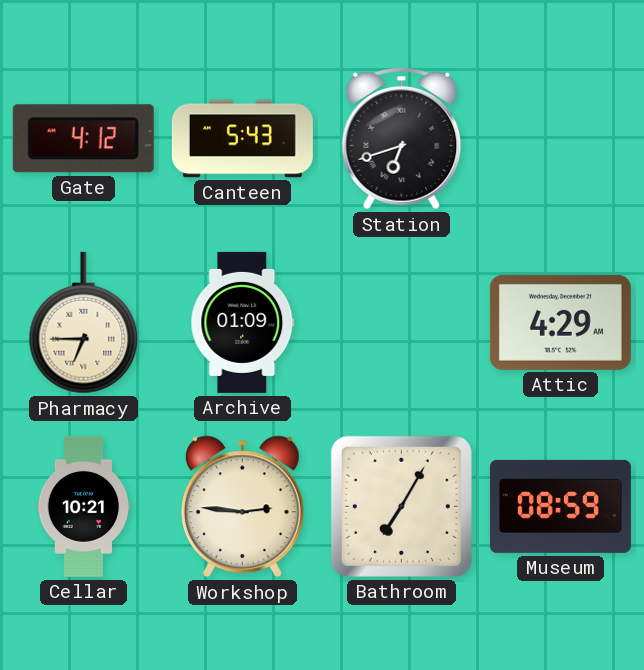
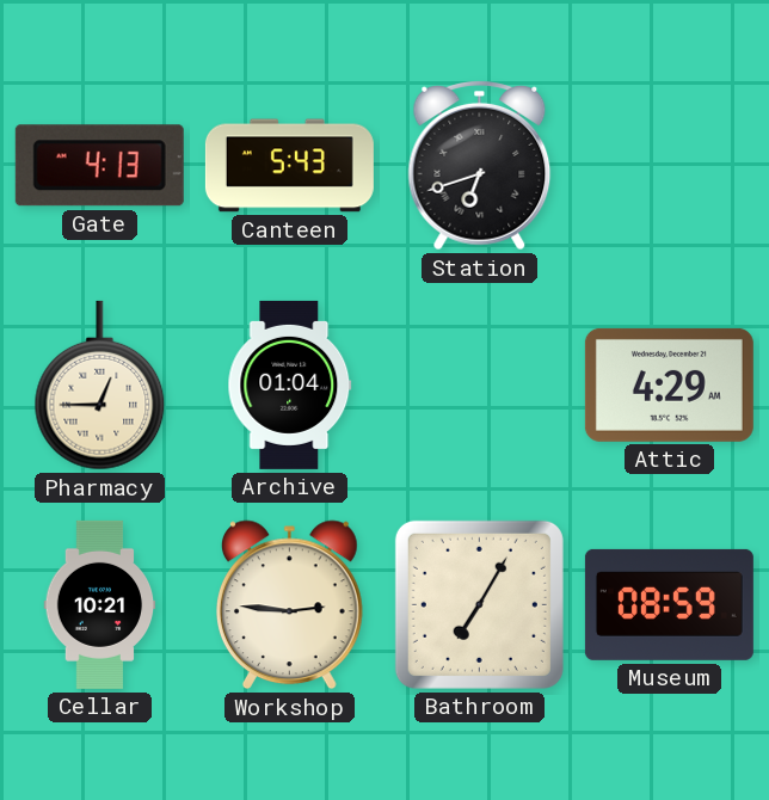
Gate: 4:12 -> 4:13 (99, 166)
Pharmacy: 6:45 -> 12:45 (100, 386)
Archive: 01:09 -> 01:04 (290, 384)
